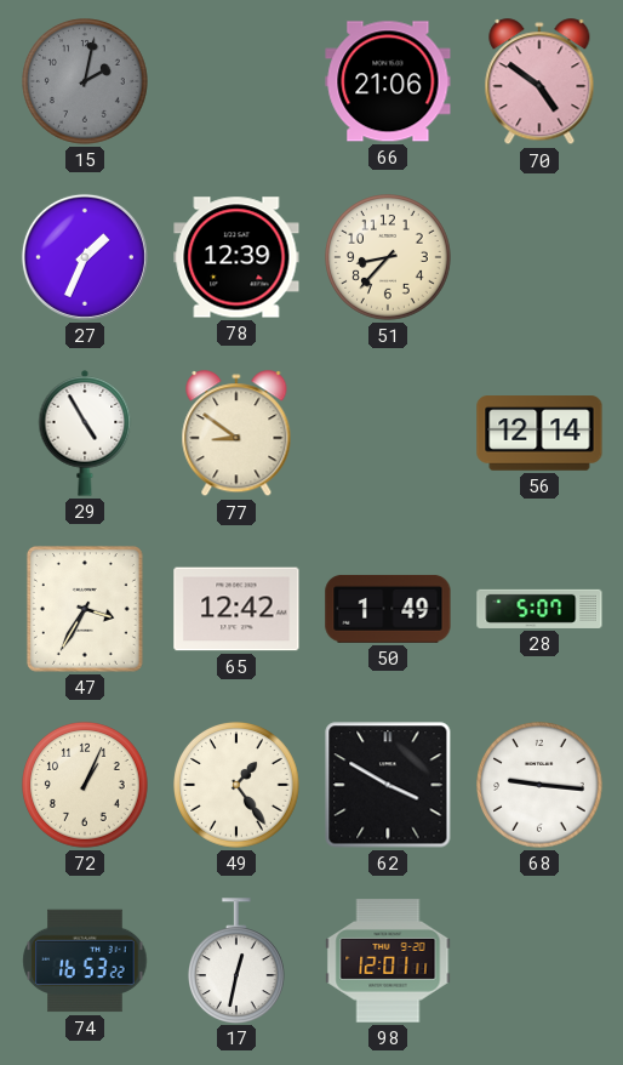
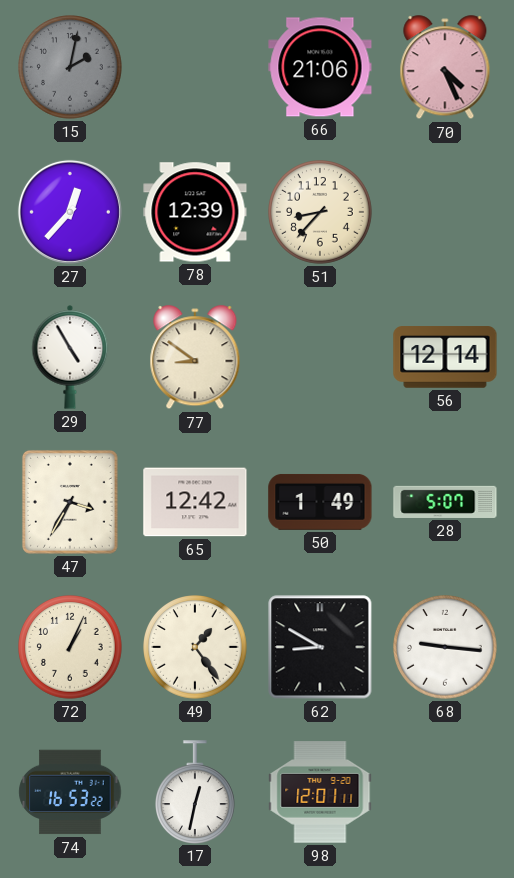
70: 4:51 -> 4:26 (445, 68)
27: 1:34 -> 12:37 (70, 212)
62: 3:50 -> 8:50 (320, 647)
